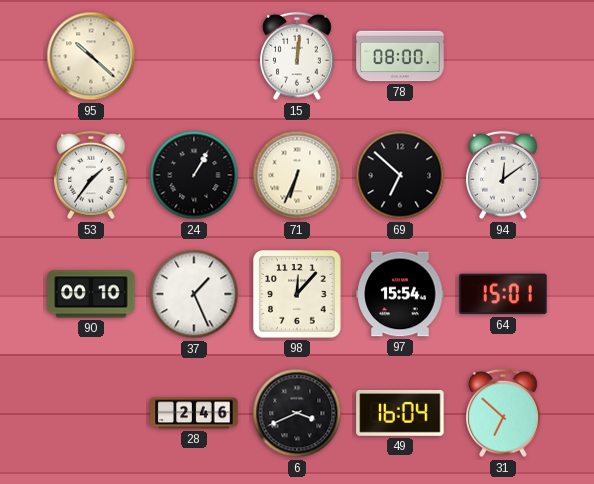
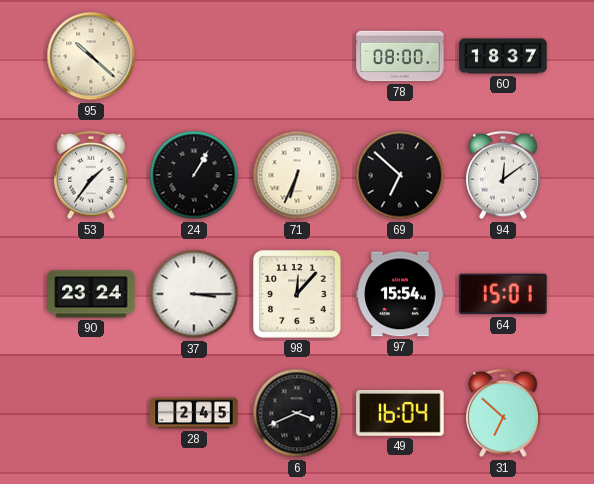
15: 12:01 -> none (297, 56)
60: none -> 18:37 (503, 56)
90: 00:10 -> 23:24 (91, 294)
37: 1:26 -> 3:15 (194, 294)
28: 2:46 -> 2:45 (194, 413)
